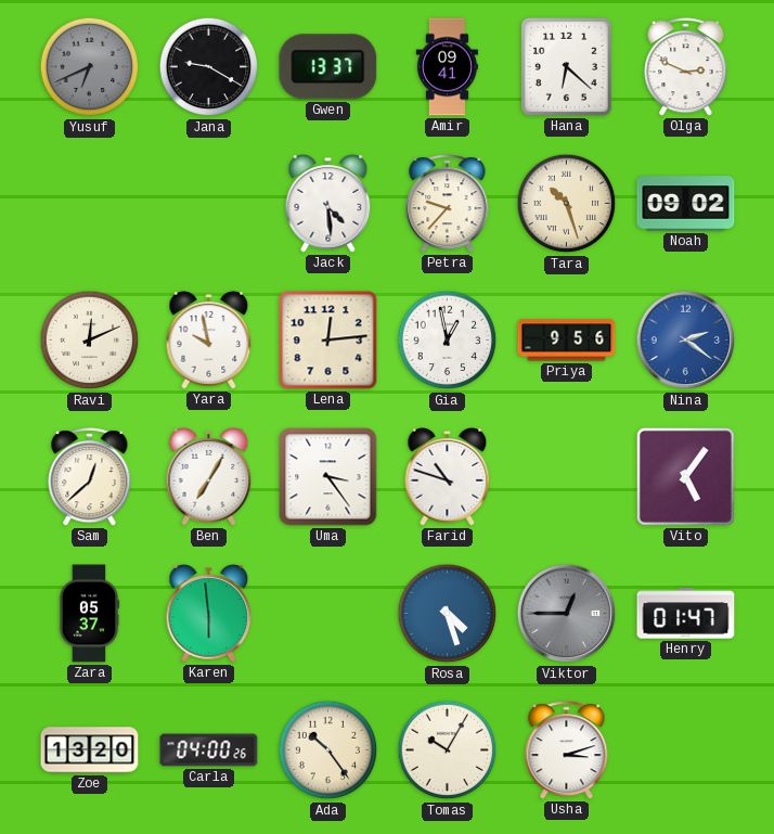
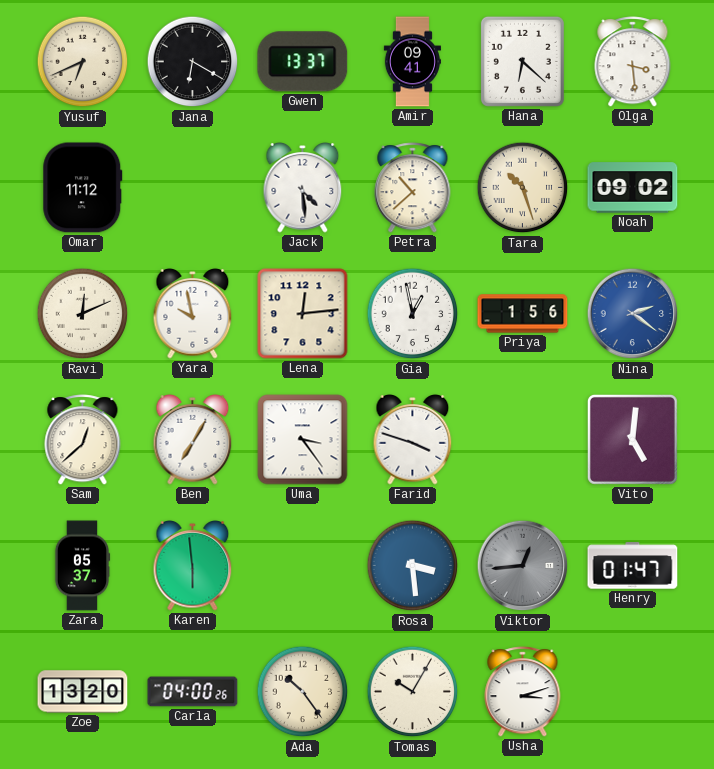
Yusuf dial: grey -> cream (83, 62)
Jana: 9:20 -> 6:20 (193, 62)
Olga: 2:49 -> 3:29 (633, 62)
Omar: none -> 11:12 (83, 188)
Petra: 9:37 -> 10:38 (413, 188)
Priya: 9:56 -> 1:56 (523, 314)
Farid: 10:48 -> 3:48 (413, 440)
Vito: 5:06 -> 5:01 (632, 439)
Rosa: 4:27 -> 3:29 (413, 566)
Viktor: 12:45 -> 12:44 (523, 566)
